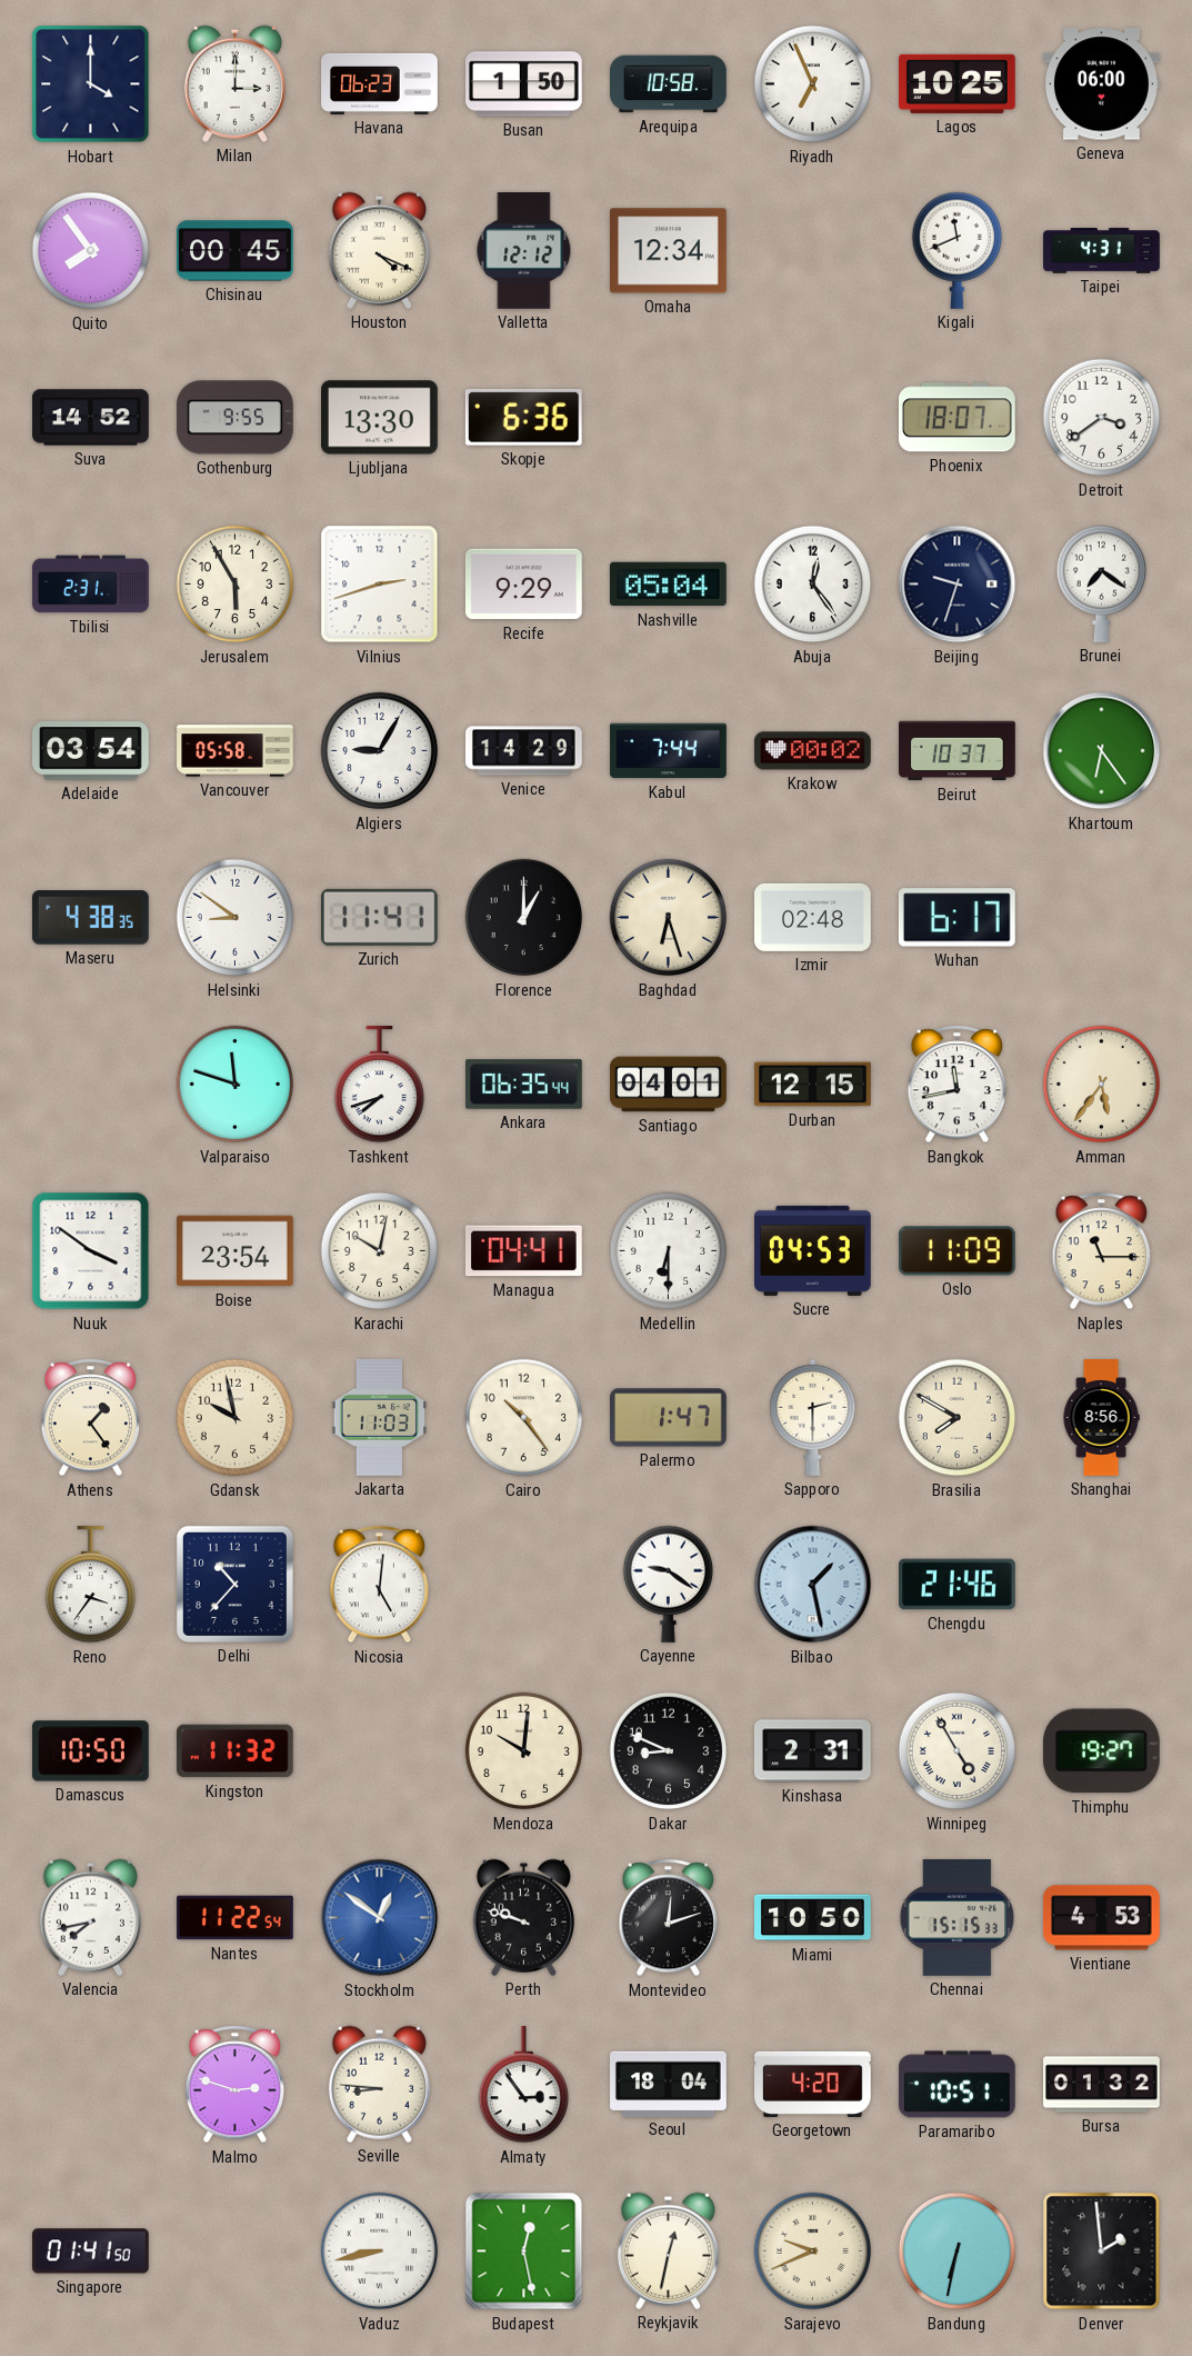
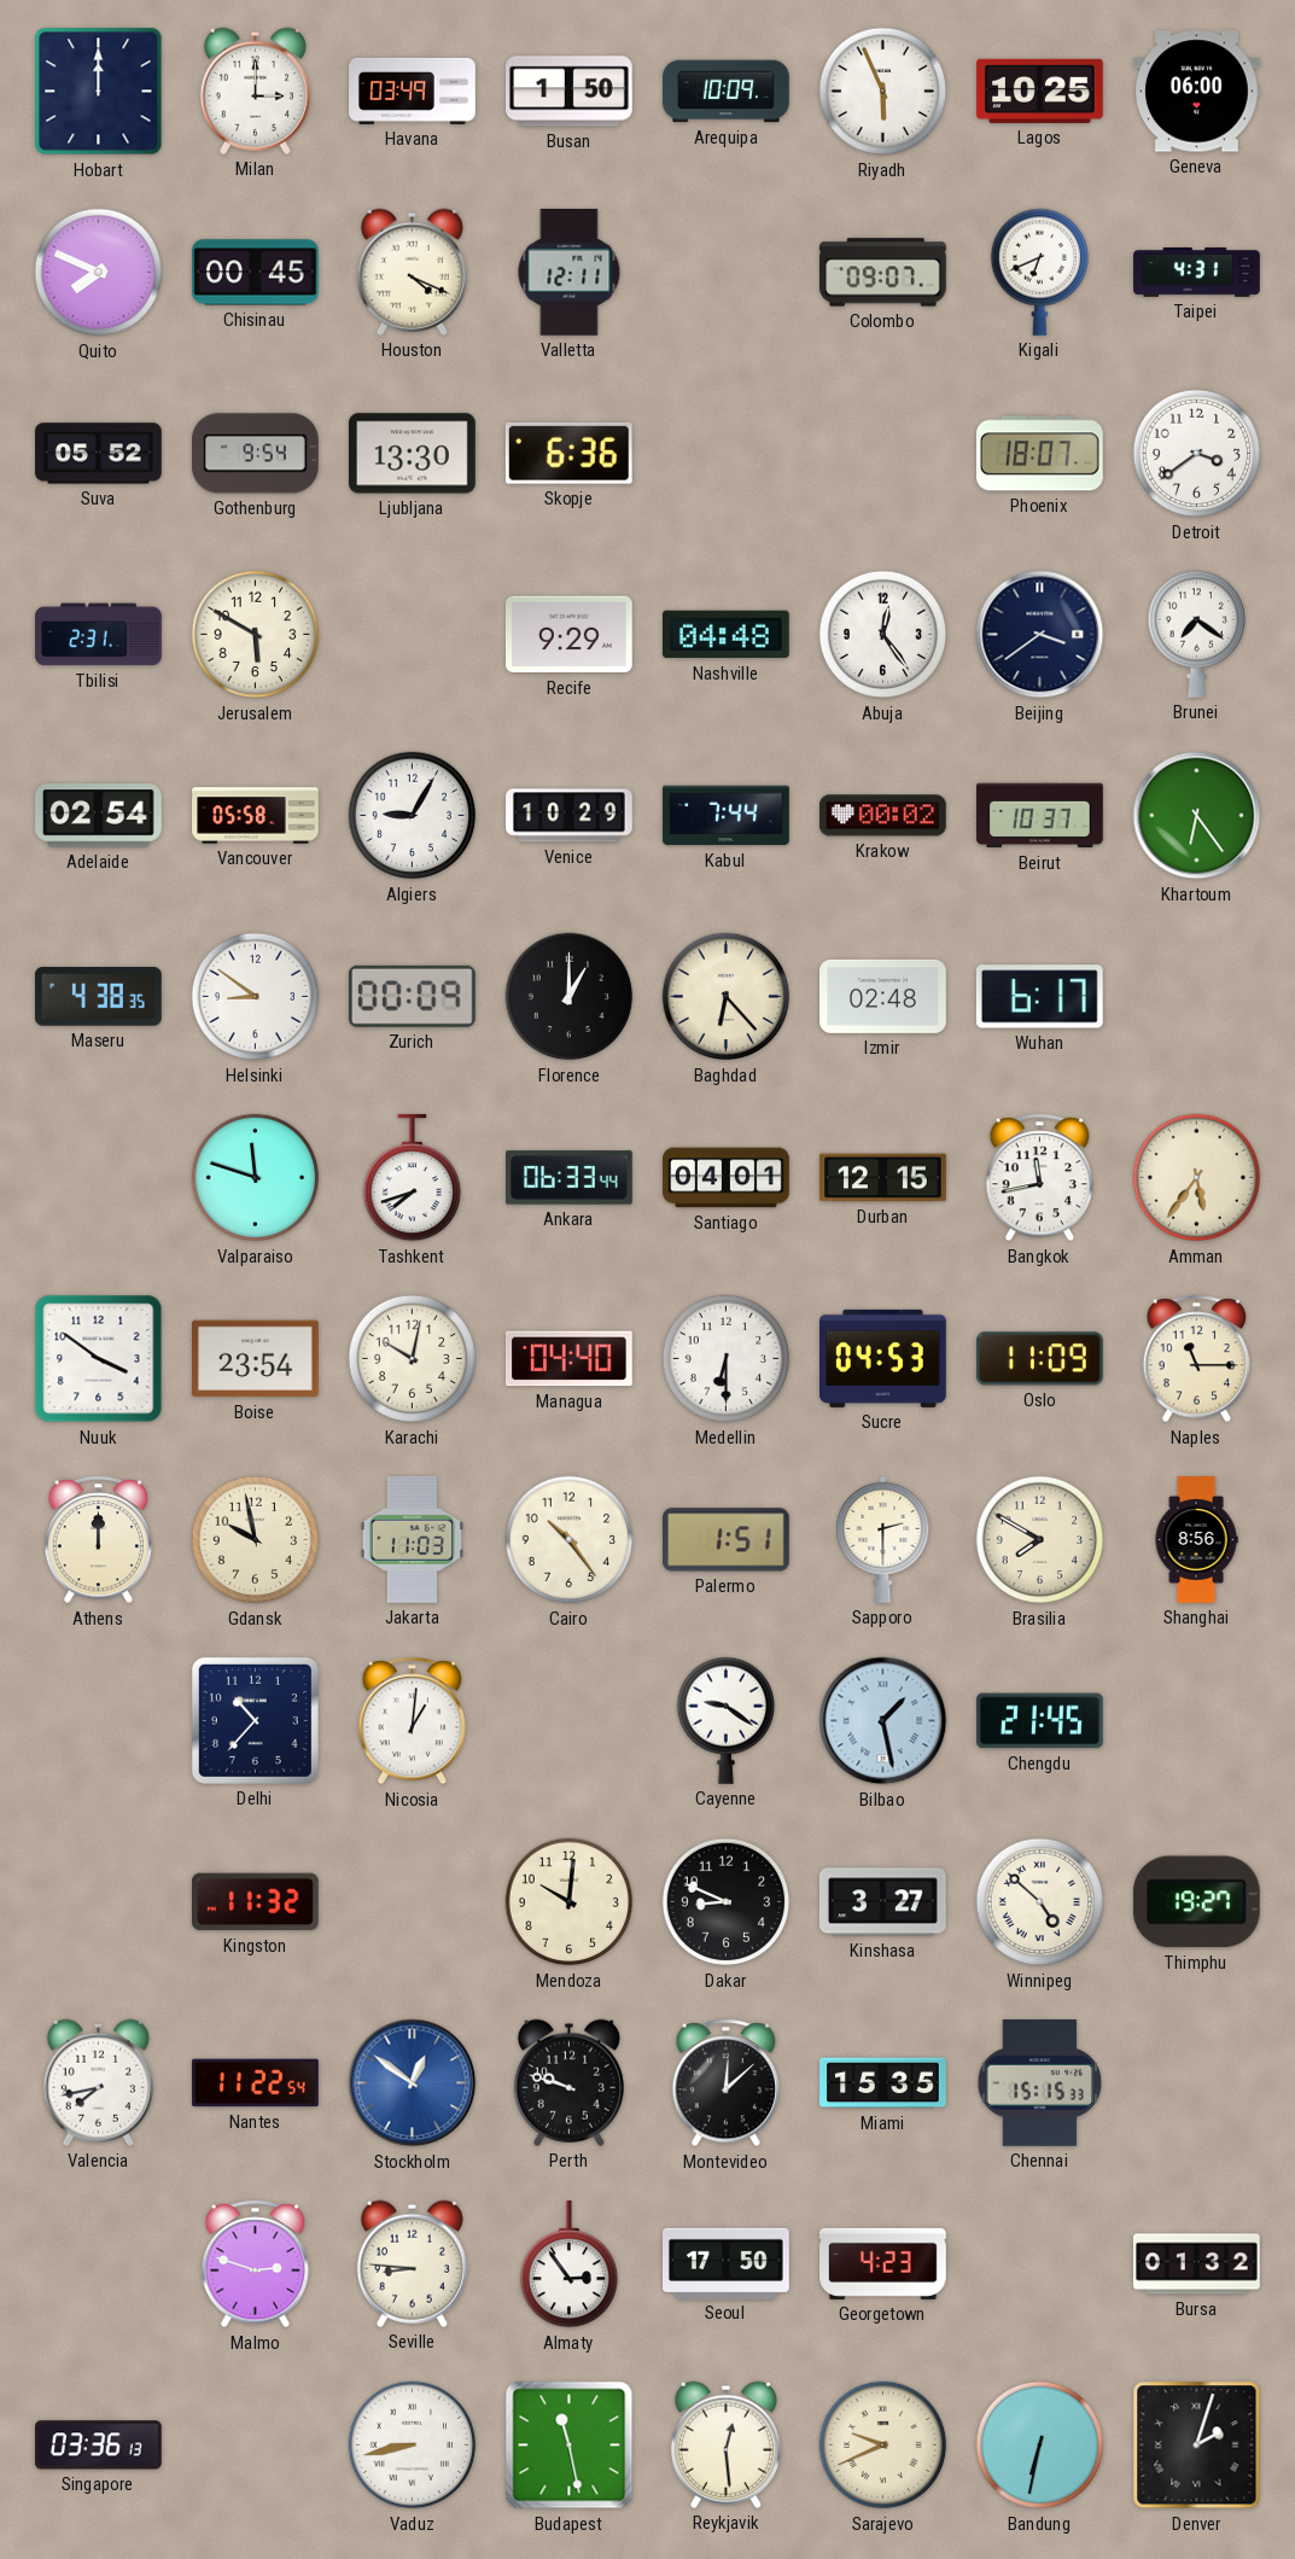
Hobart: 4:00 -> 12:00 (99, 92)
Havana: 06:23 -> 03:49 (413, 91)
Arequipa: 10:58 -> 10:09 (727, 92)
Riyadh: 6:56 -> 5:56 (883, 92)
Quito: 7:54 -> 7:49 (99, 273)
Valletta: 12:12 -> 12:11 (570, 272)
Omaha: 12:34 -> none (669, 251)
Colombo: none -> 09:07 (883, 273)
Kigali: 11:41 -> 6:41 (1039, 272)
Suva: 14:52 -> 05:52 (99, 454)
Gothenburg: 9:55 -> 9:54 (255, 454)
Jerusalem: 5:55 -> 5:50 (256, 635)
Vilnius: 2:42 -> none (380, 585)
Nashville: 05:04 -> 04:48 (725, 635)
Beijing: 9:33 -> 3:39 (1040, 635)
Adelaide: 03:54 -> 02:54 (99, 816)
Venice: 14:29 -> 10:29 (570, 816)
Zurich: 11:41 -> 00:09 (412, 996)
Baghdad: 6:27 -> 6:23 (727, 997)
Ankara: 06:35 -> 06:33 (570, 1178)
Managua: 04:41 -> 04:40 (568, 1359)
Athens: 1:24 -> 12:00 (99, 1540)
Palermo: 1:47 -> 1:51 (727, 1540)
Reno: 3:36 -> none (90, 1586)
Nicosia: 5:01 -> 1:01 (413, 1721)
Chengdu: 21:46 -> 21:45 (1040, 1721)
Damascus: 10:50 -> none (91, 1751)
Kinshasa: 2:31 -> 3:27 (882, 1902)
Winnipeg: 4:55 -> 4:52 (1040, 1902)
Montevideo: 12:12 -> 12:08 (727, 2083)
Miami: 10:50 -> 15:35 (883, 2083)
Vientiane: 4:53 -> none (1101, 1918)
Seoul: 18:04 -> 17:50 (727, 2263)
Georgetown: 4:20 -> 4:23 (883, 2263)
Paramaribo: 10:51 -> none (956, 2085)
Singapore: 01:41 -> 03:36 (98, 2446)
Budapest: 12:28 -> 11:28 (570, 2446)
Reykjavik: 12:32 -> 12:29 (725, 2444)
Denver: 1:59 -> 2:03 (1197, 2446)
